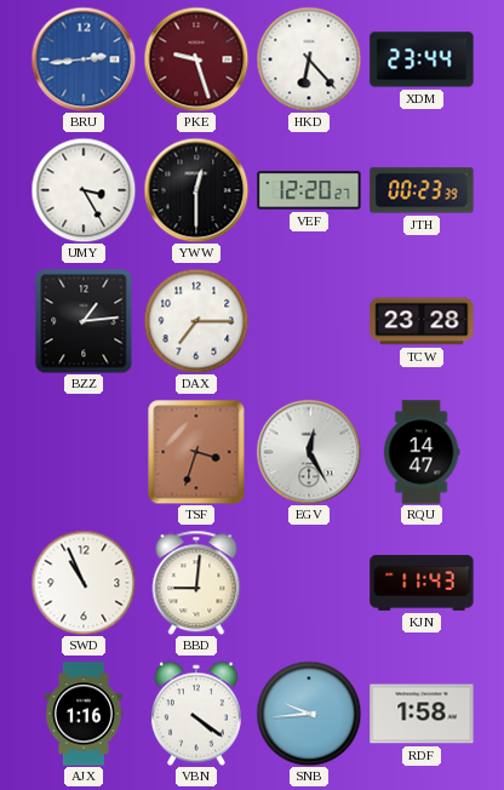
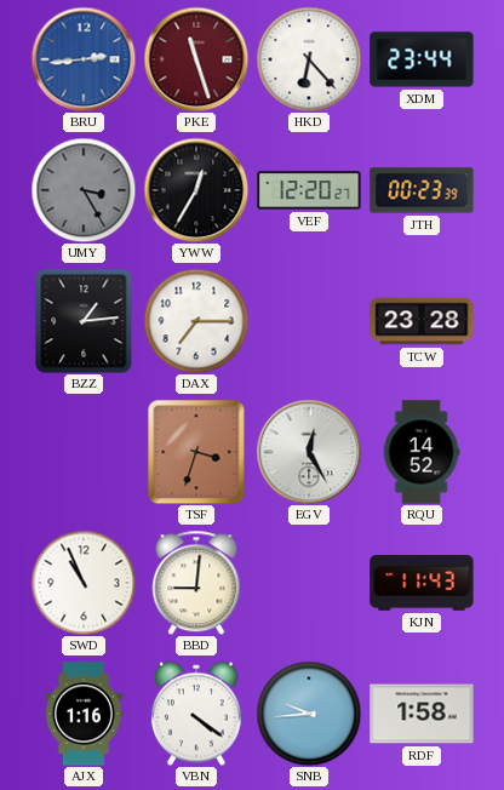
PKE: 9:27 -> 11:27 (196, 59)
UMY dial: white -> grey (84, 190)
YWW: 12:30 -> 12:35 (196, 190)
RQU: 14:47 -> 14:52 (422, 452)
